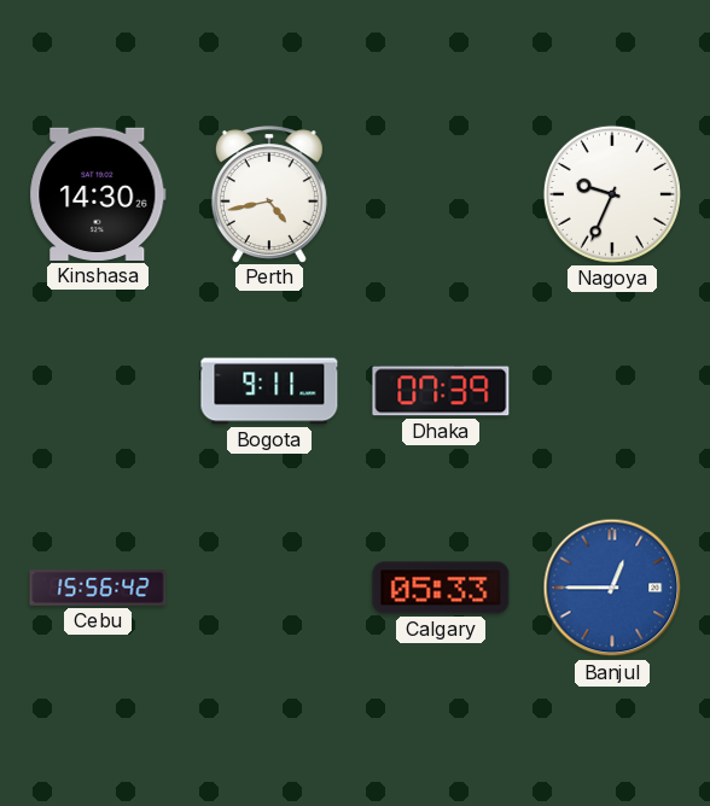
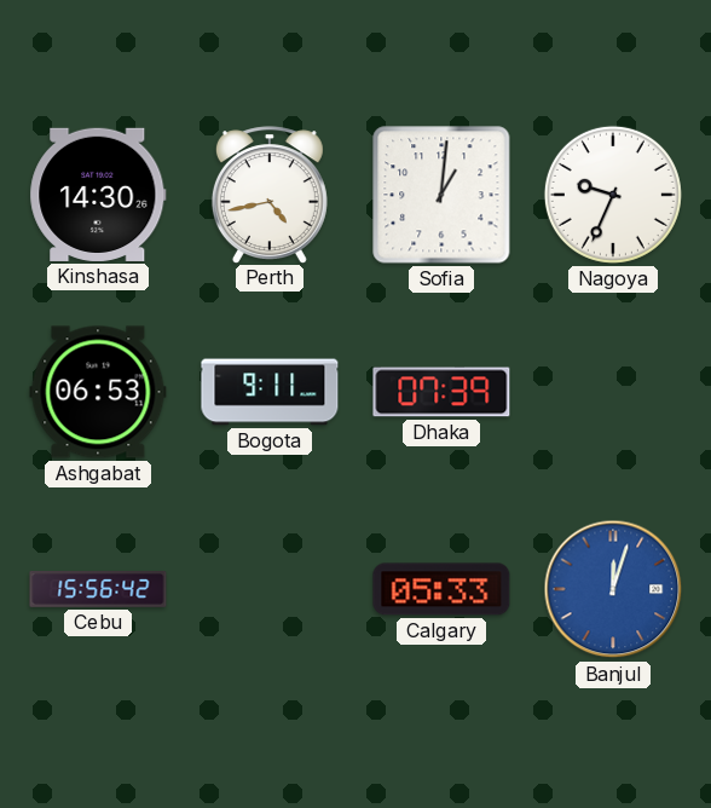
Sofia: none -> 1:01 (441, 195)
Ashgabat: none -> 06:53 (98, 392)
Banjul: 12:45 -> 12:03 (613, 589)
